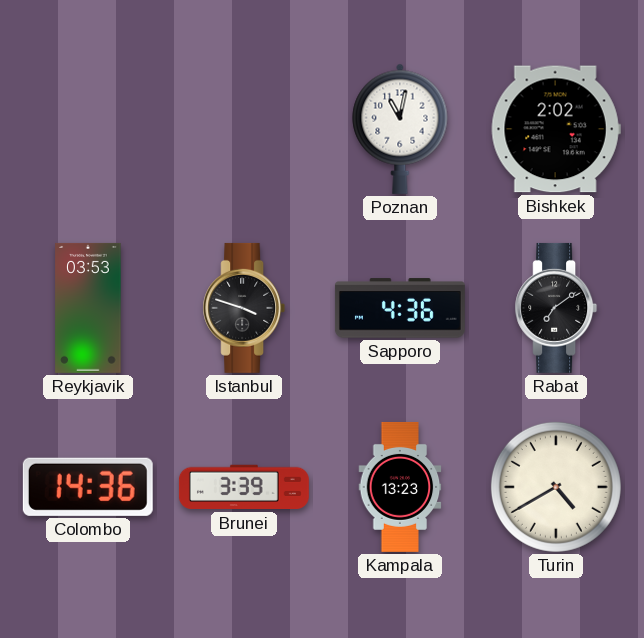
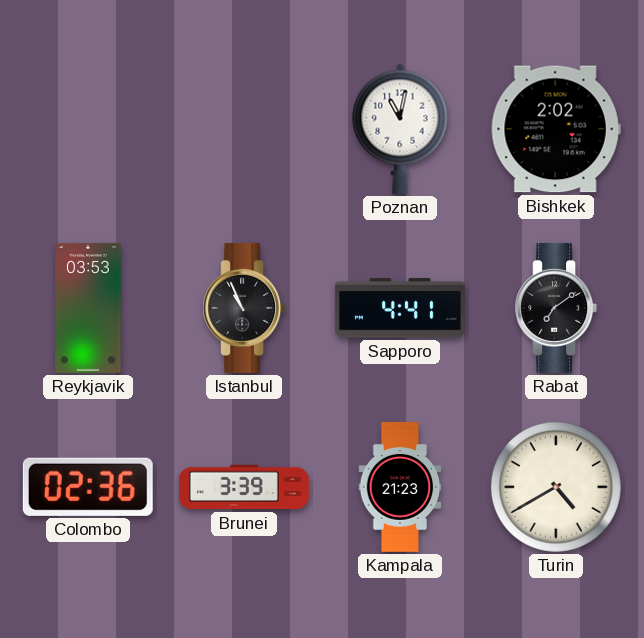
Istanbul: 3:48 -> 10:56 (244, 308)
Sapporo: 4:36 -> 4:41 (400, 308)
Colombo: 14:36 -> 02:36 (88, 487)
Kampala: 13:23 -> 21:23 (400, 487)
